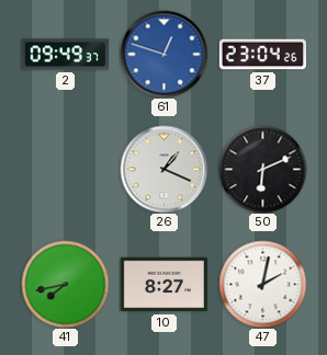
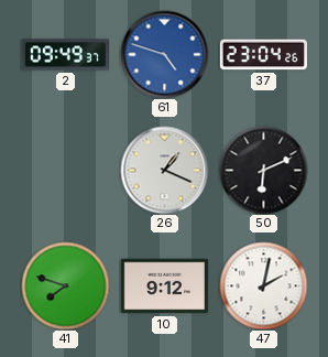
61: 12:48 -> 4:48 (164, 54)
41: 7:43 -> 7:48 (65, 285)
10: 8:27 -> 9:12 (164, 286)
